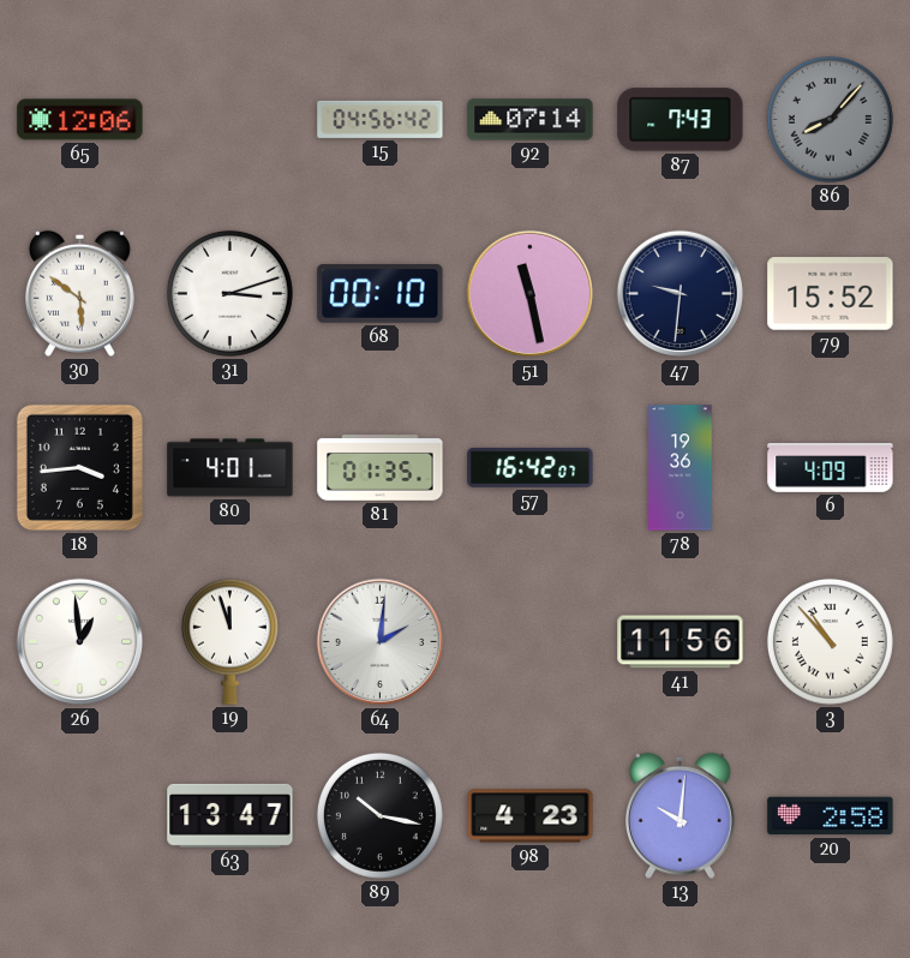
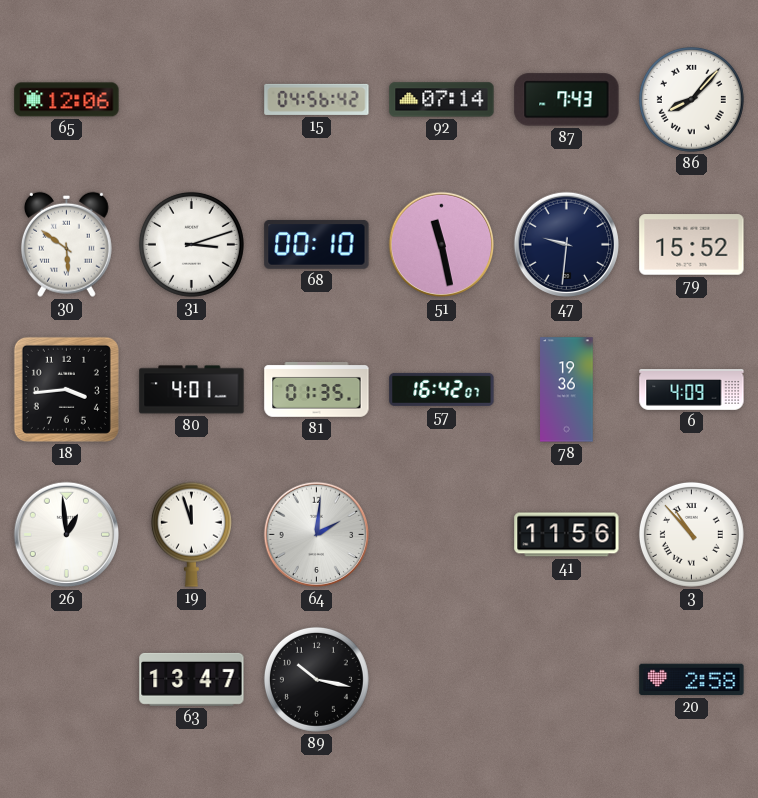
86 dial: grey -> white (691, 99)
98: 4:23 -> none (531, 816)
13: 10:01 -> none (679, 815)
